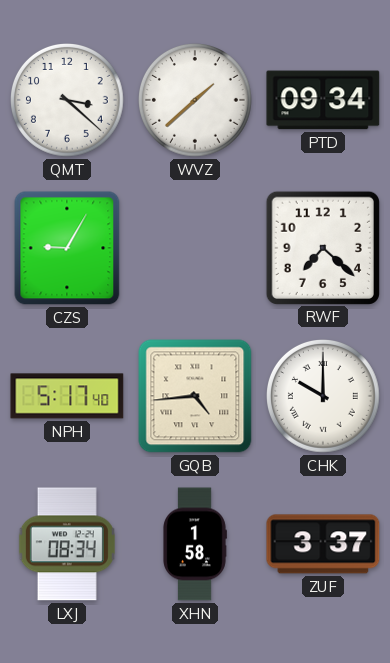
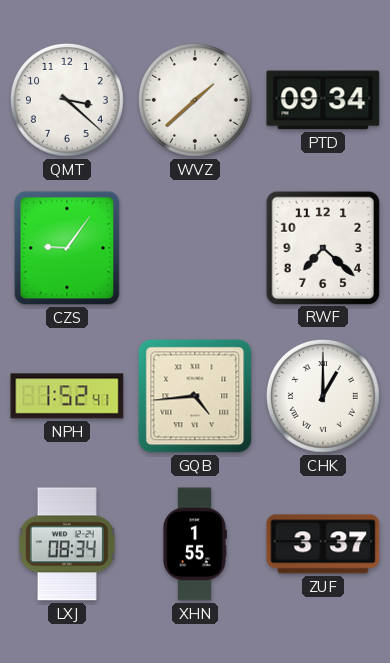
CZS: 9:05 -> 9:06 (67, 248)
NPH: 5:17 -> 1:52 (67, 396)
CHK: 10:00 -> 1:00 (324, 397)
XHN: 1:58 -> 1:55 (195, 544)
